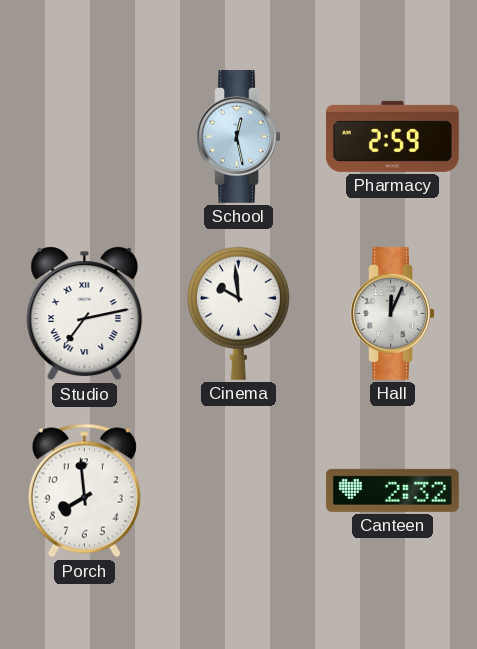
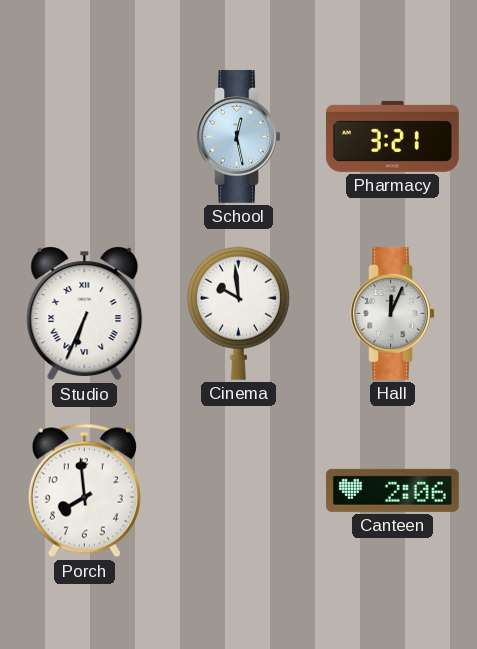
Pharmacy: 2:59 -> 3:21 (392, 136)
Studio: 7:13 -> 6:34 (85, 314)
Canteen: 2:32 -> 2:06 (392, 490)
